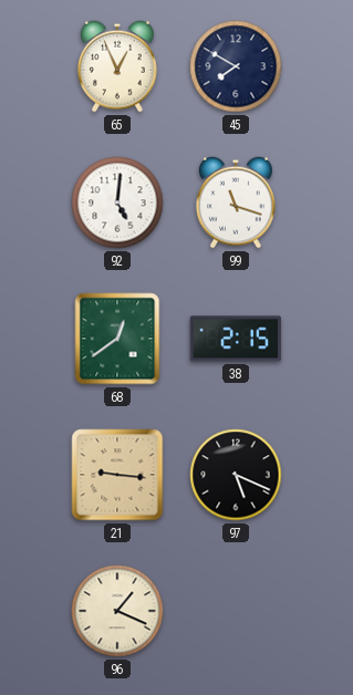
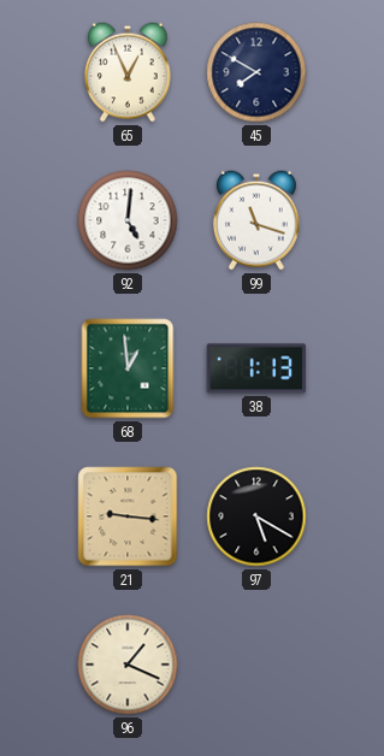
68: 12:39 -> 12:59 (128, 368)
38: 2:15 -> 1:13 (256, 368)
97: 5:19 -> 5:20 (256, 516)
